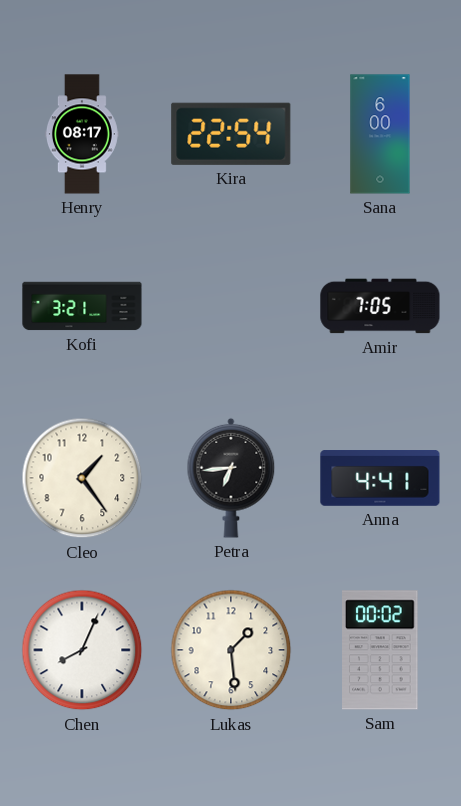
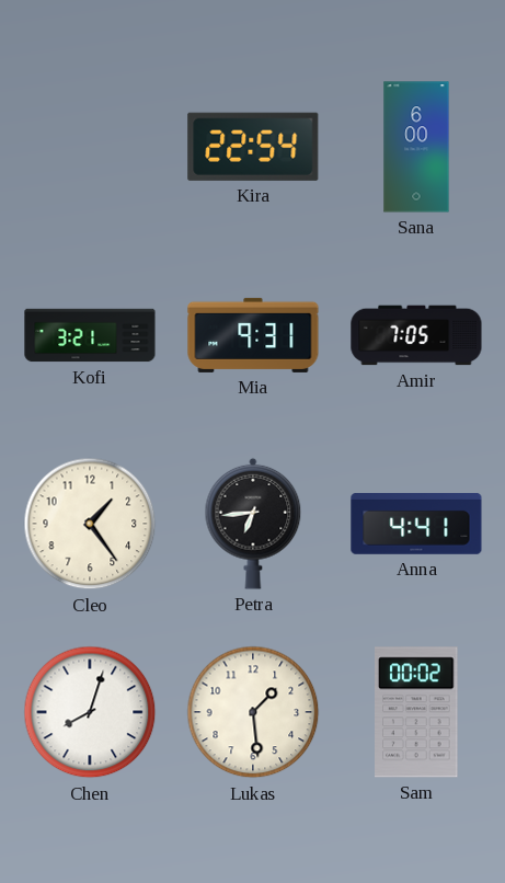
Henry: 08:17 -> none (82, 134)
Mia: none -> 9:31 (253, 335)
Chen: 8:04 -> 8:03 (90, 712)
